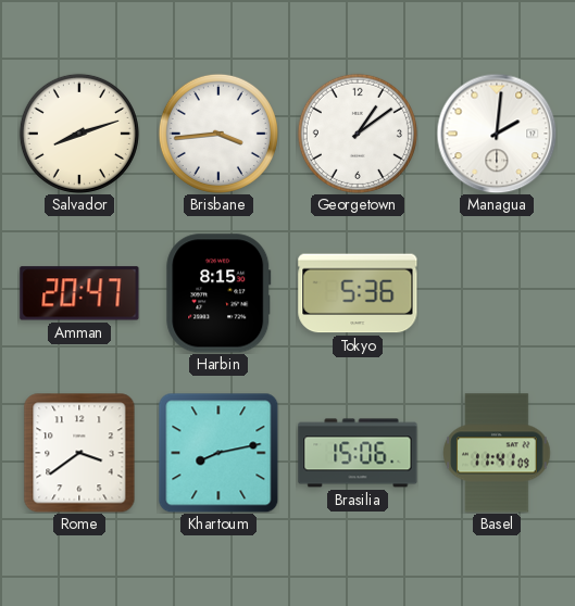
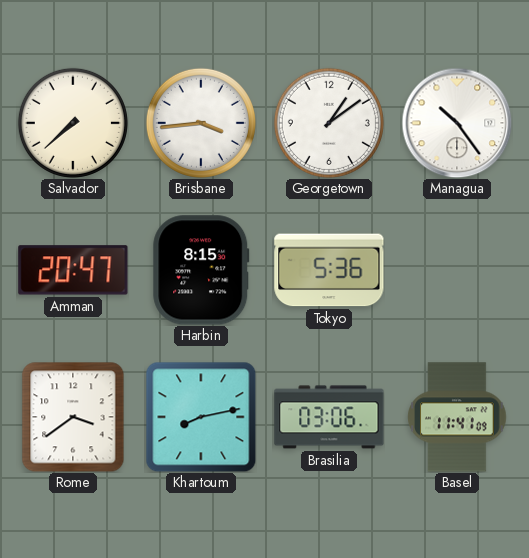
Salvador: 8:12 -> 7:38 (73, 123)
Managua: 2:01 -> 10:24 (457, 123)
Brasilia: 15:06 -> 03:06 (329, 417)
